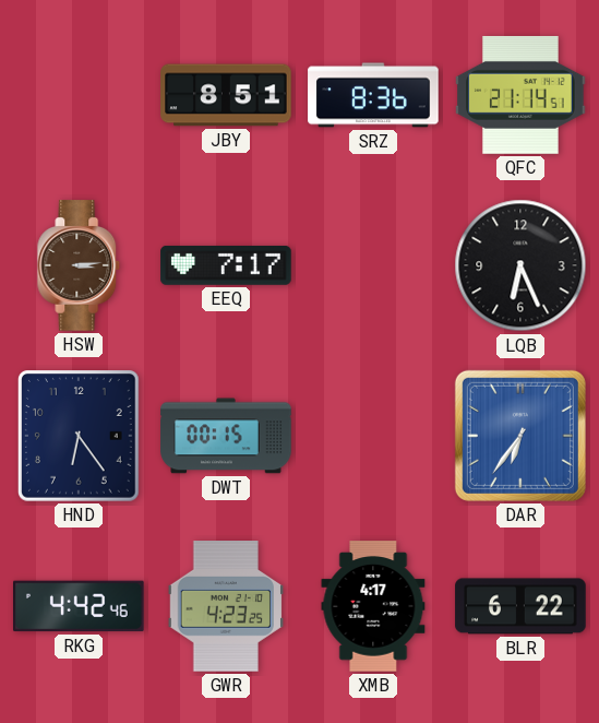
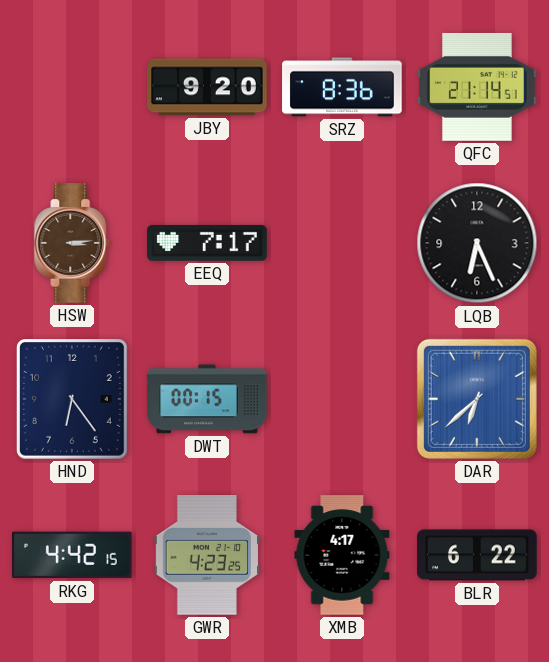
JBY: 8:51 -> 9:20 (207, 87)
DAR: 6:36 -> 6:38 (477, 399)
RKG: 4:42:46 -> 4:42:15 (72, 555)
